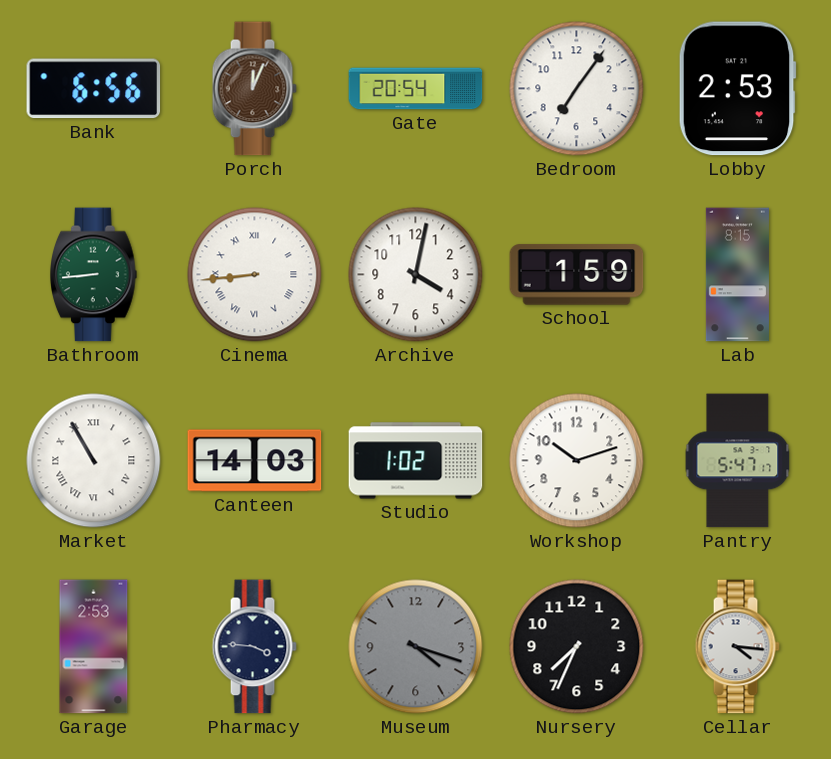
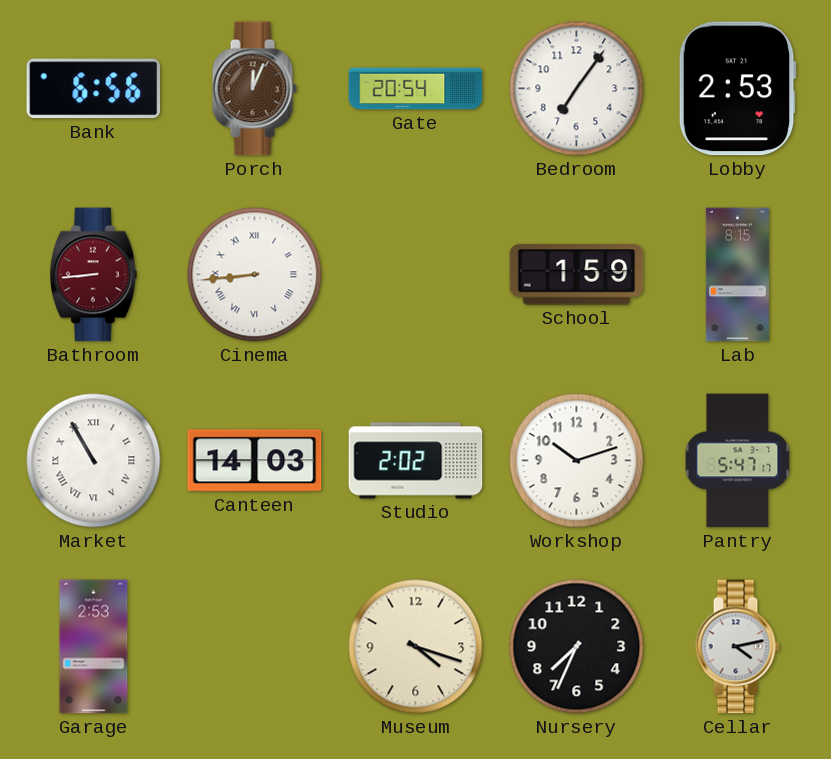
Bathroom dial: green -> burgundy (94, 275)
Archive: 4:02 -> none (416, 275)
Studio: 1:02 -> 2:02 (416, 461)
Pharmacy: 3:46 -> none (254, 647)
Museum dial: grey -> cream (416, 647)
Cellar: 4:16 -> 4:13 (737, 647)
